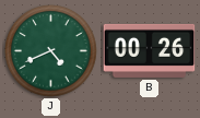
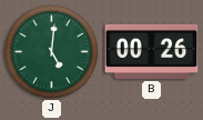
J: 4:41 -> 5:01 (52, 52)
